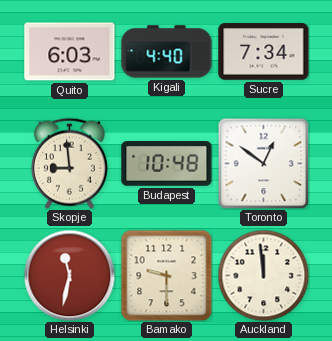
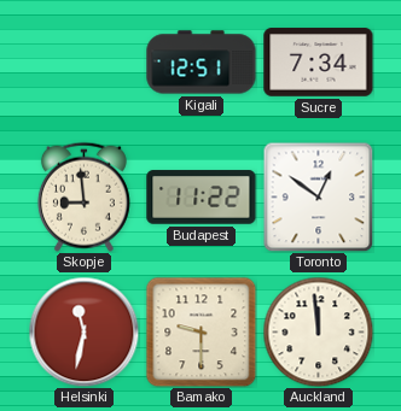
Quito: 6:03 -> none (70, 52)
Kigali: 4:40 -> 12:51 (202, 63)
Budapest: 10:48 -> 11:22 (202, 198)
